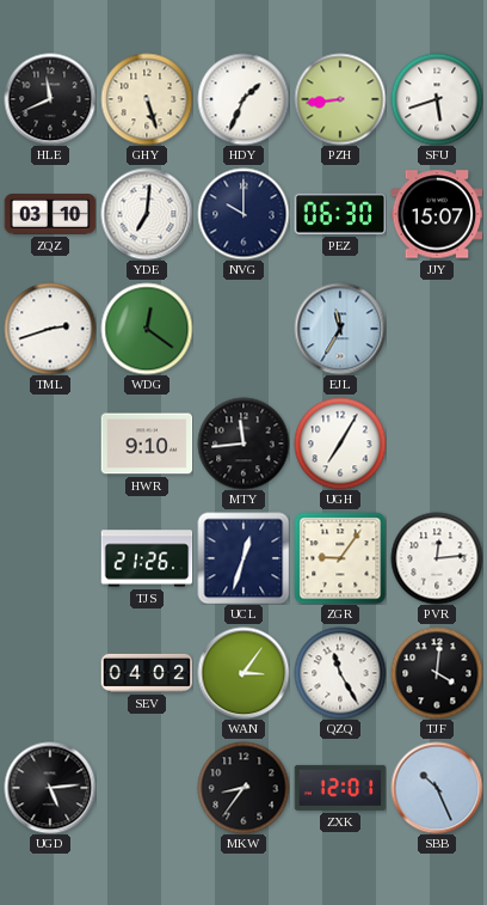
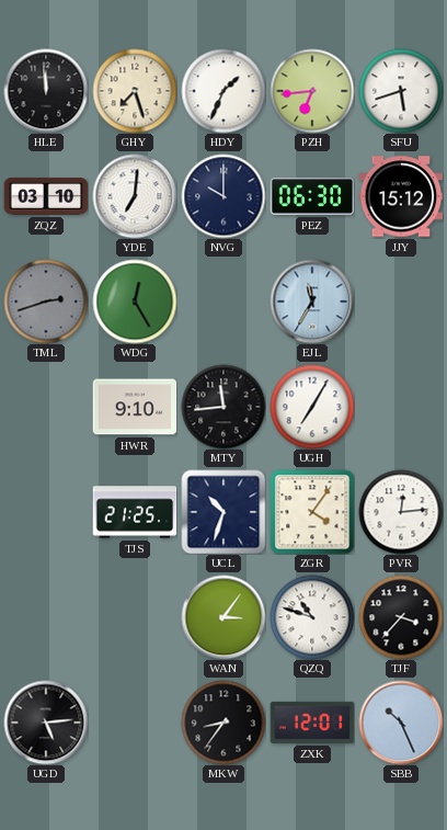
HLE: 11:41 -> 11:59 (46, 91)
GHY: 5:27 -> 7:27 (135, 91)
PZH: 8:44 -> 6:44 (312, 91)
JJY: 15:07 -> 15:12 (401, 196)
TML dial: white -> grey (46, 302)
WDG: 12:21 -> 12:25 (135, 302)
TJS: 21:26 -> 21:25 (135, 512)
UCL: 12:33 -> 10:33 (224, 512)
ZGR: 9:06 -> 4:06 (312, 512)
SEV: 04:02 -> none (147, 673)
QZQ: 11:25 -> 10:48 (312, 617)
TJF: 4:01 -> 3:37 (401, 617)
